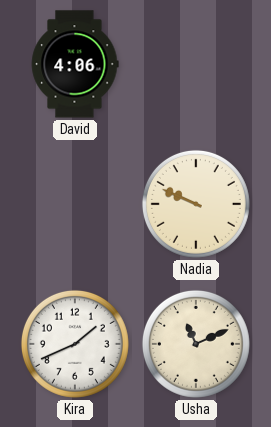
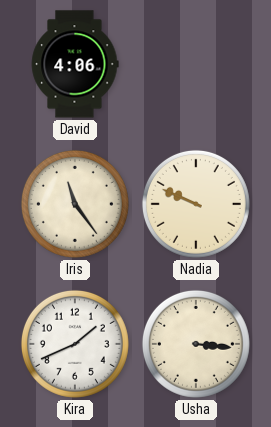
Iris: none -> 11:24 (75, 204)
Usha: 11:11 -> 3:16 (196, 344)
